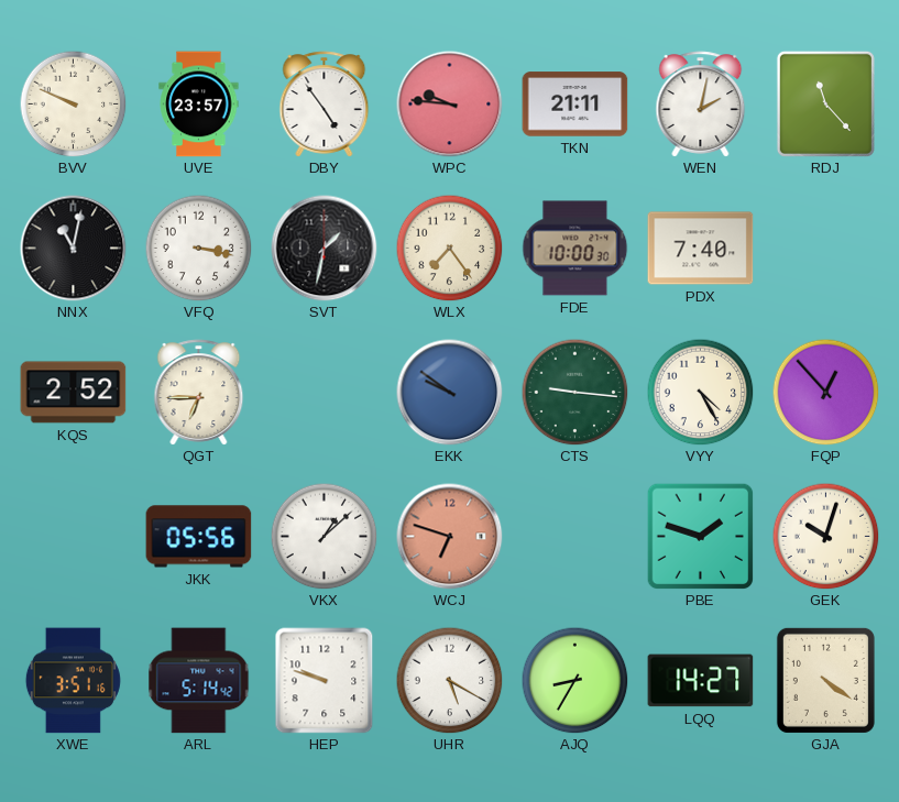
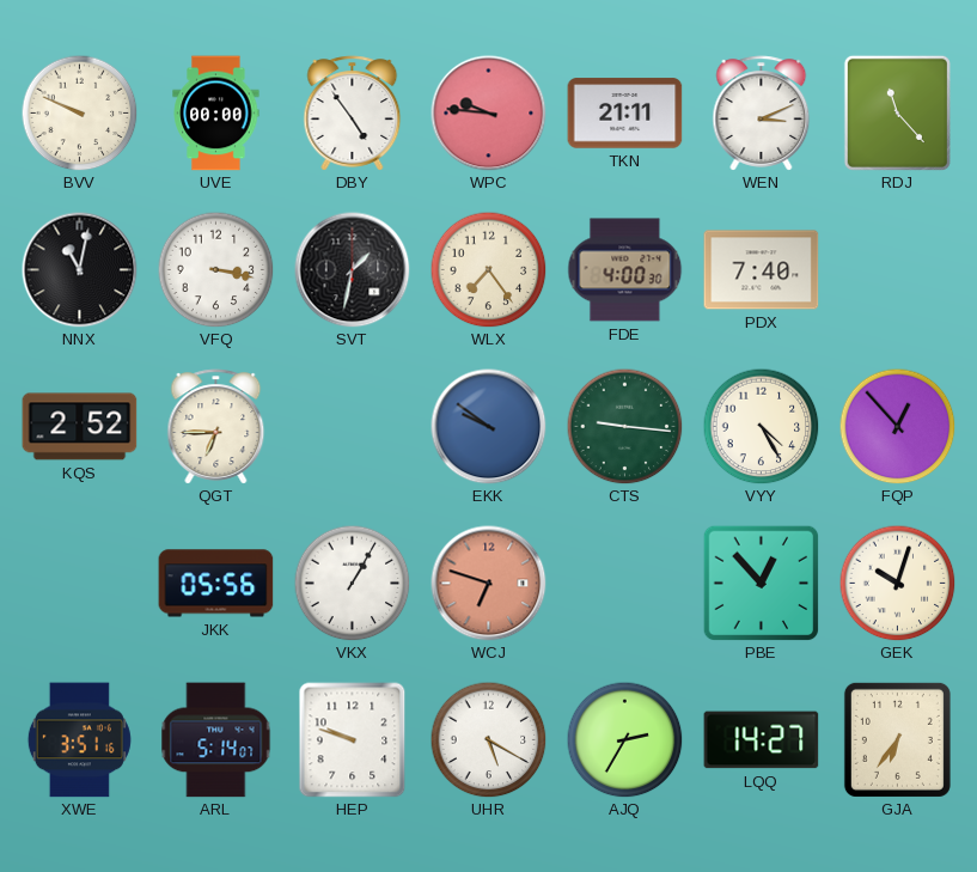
UVE: 23:57 -> 00:00 (216, 114)
WEN: 2:02 -> 3:11 (762, 114)
FDE: 10:00 -> 4:00 (625, 270)
VKX: 1:08 -> 1:05 (352, 583)
PBE: 1:48 -> 12:53 (761, 583)
ARL: 5:14:42 -> 5:14:07 (216, 740)
AJQ: 8:35 -> 2:35 (624, 739)
GJA: 4:21 -> 6:36 (897, 739)
